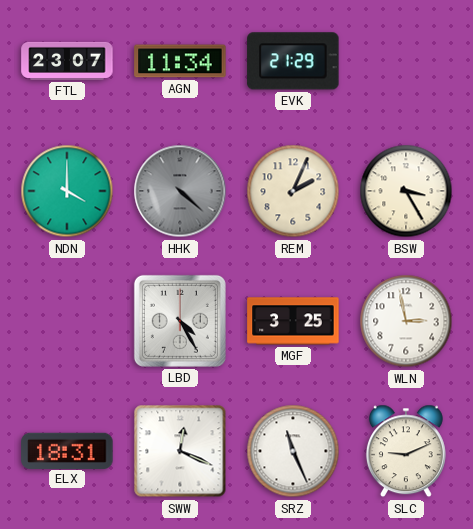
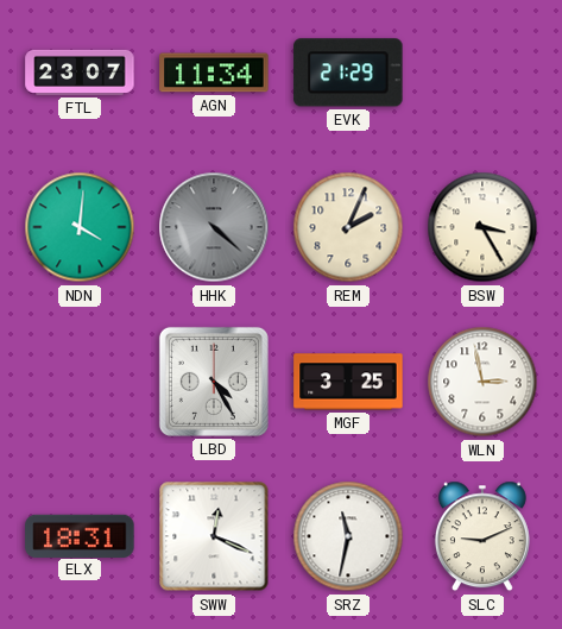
NDN: 4:00 -> 4:01 (80, 227)
SRZ: 11:26 -> 11:32 (348, 536)
